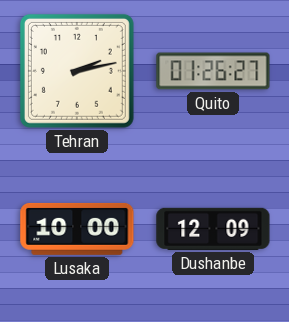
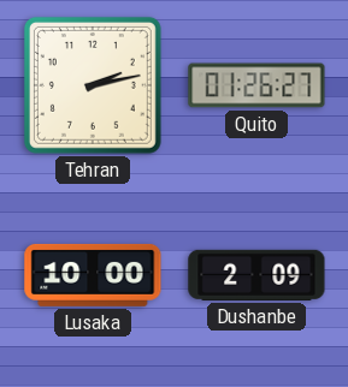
Dushanbe: 12:09 -> 2:09 (256, 275)
